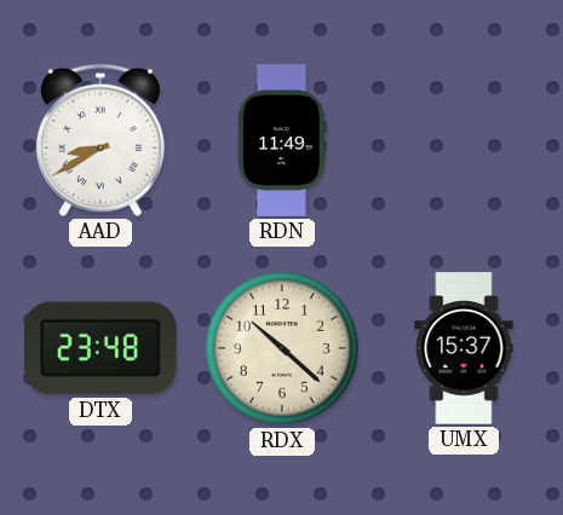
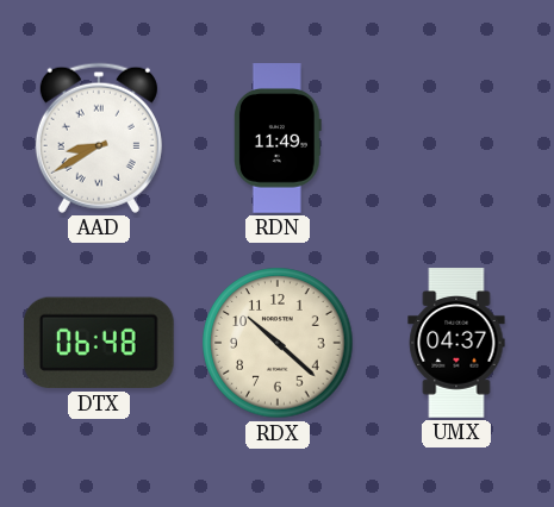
DTX: 23:48 -> 06:48 (99, 343)
UMX: 15:37 -> 04:37 (456, 343)
